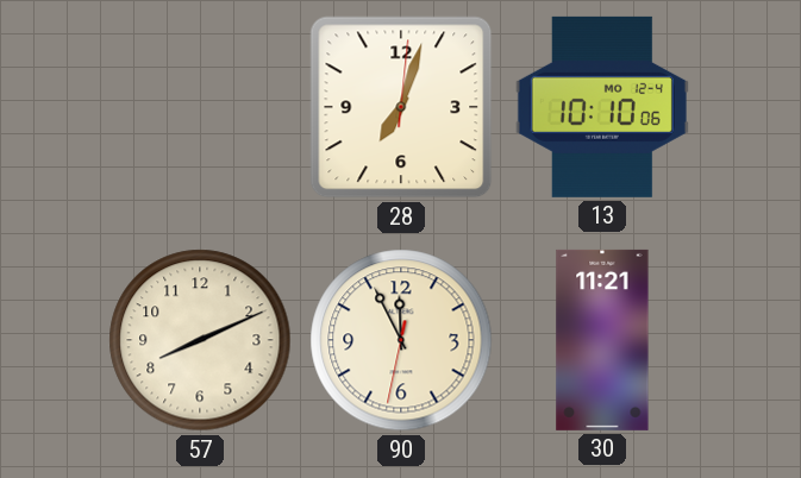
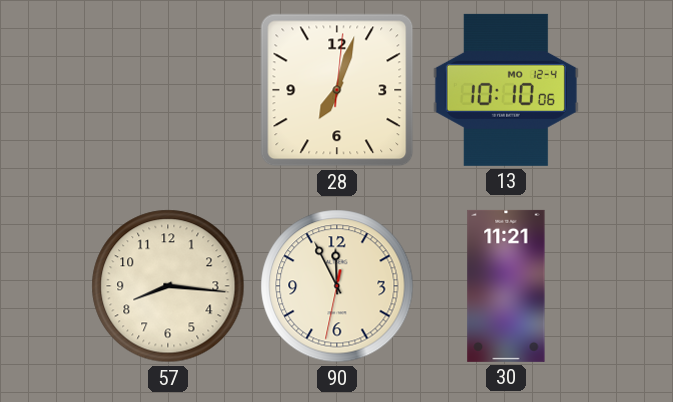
57: 8:11 -> 8:16 (168, 286)
